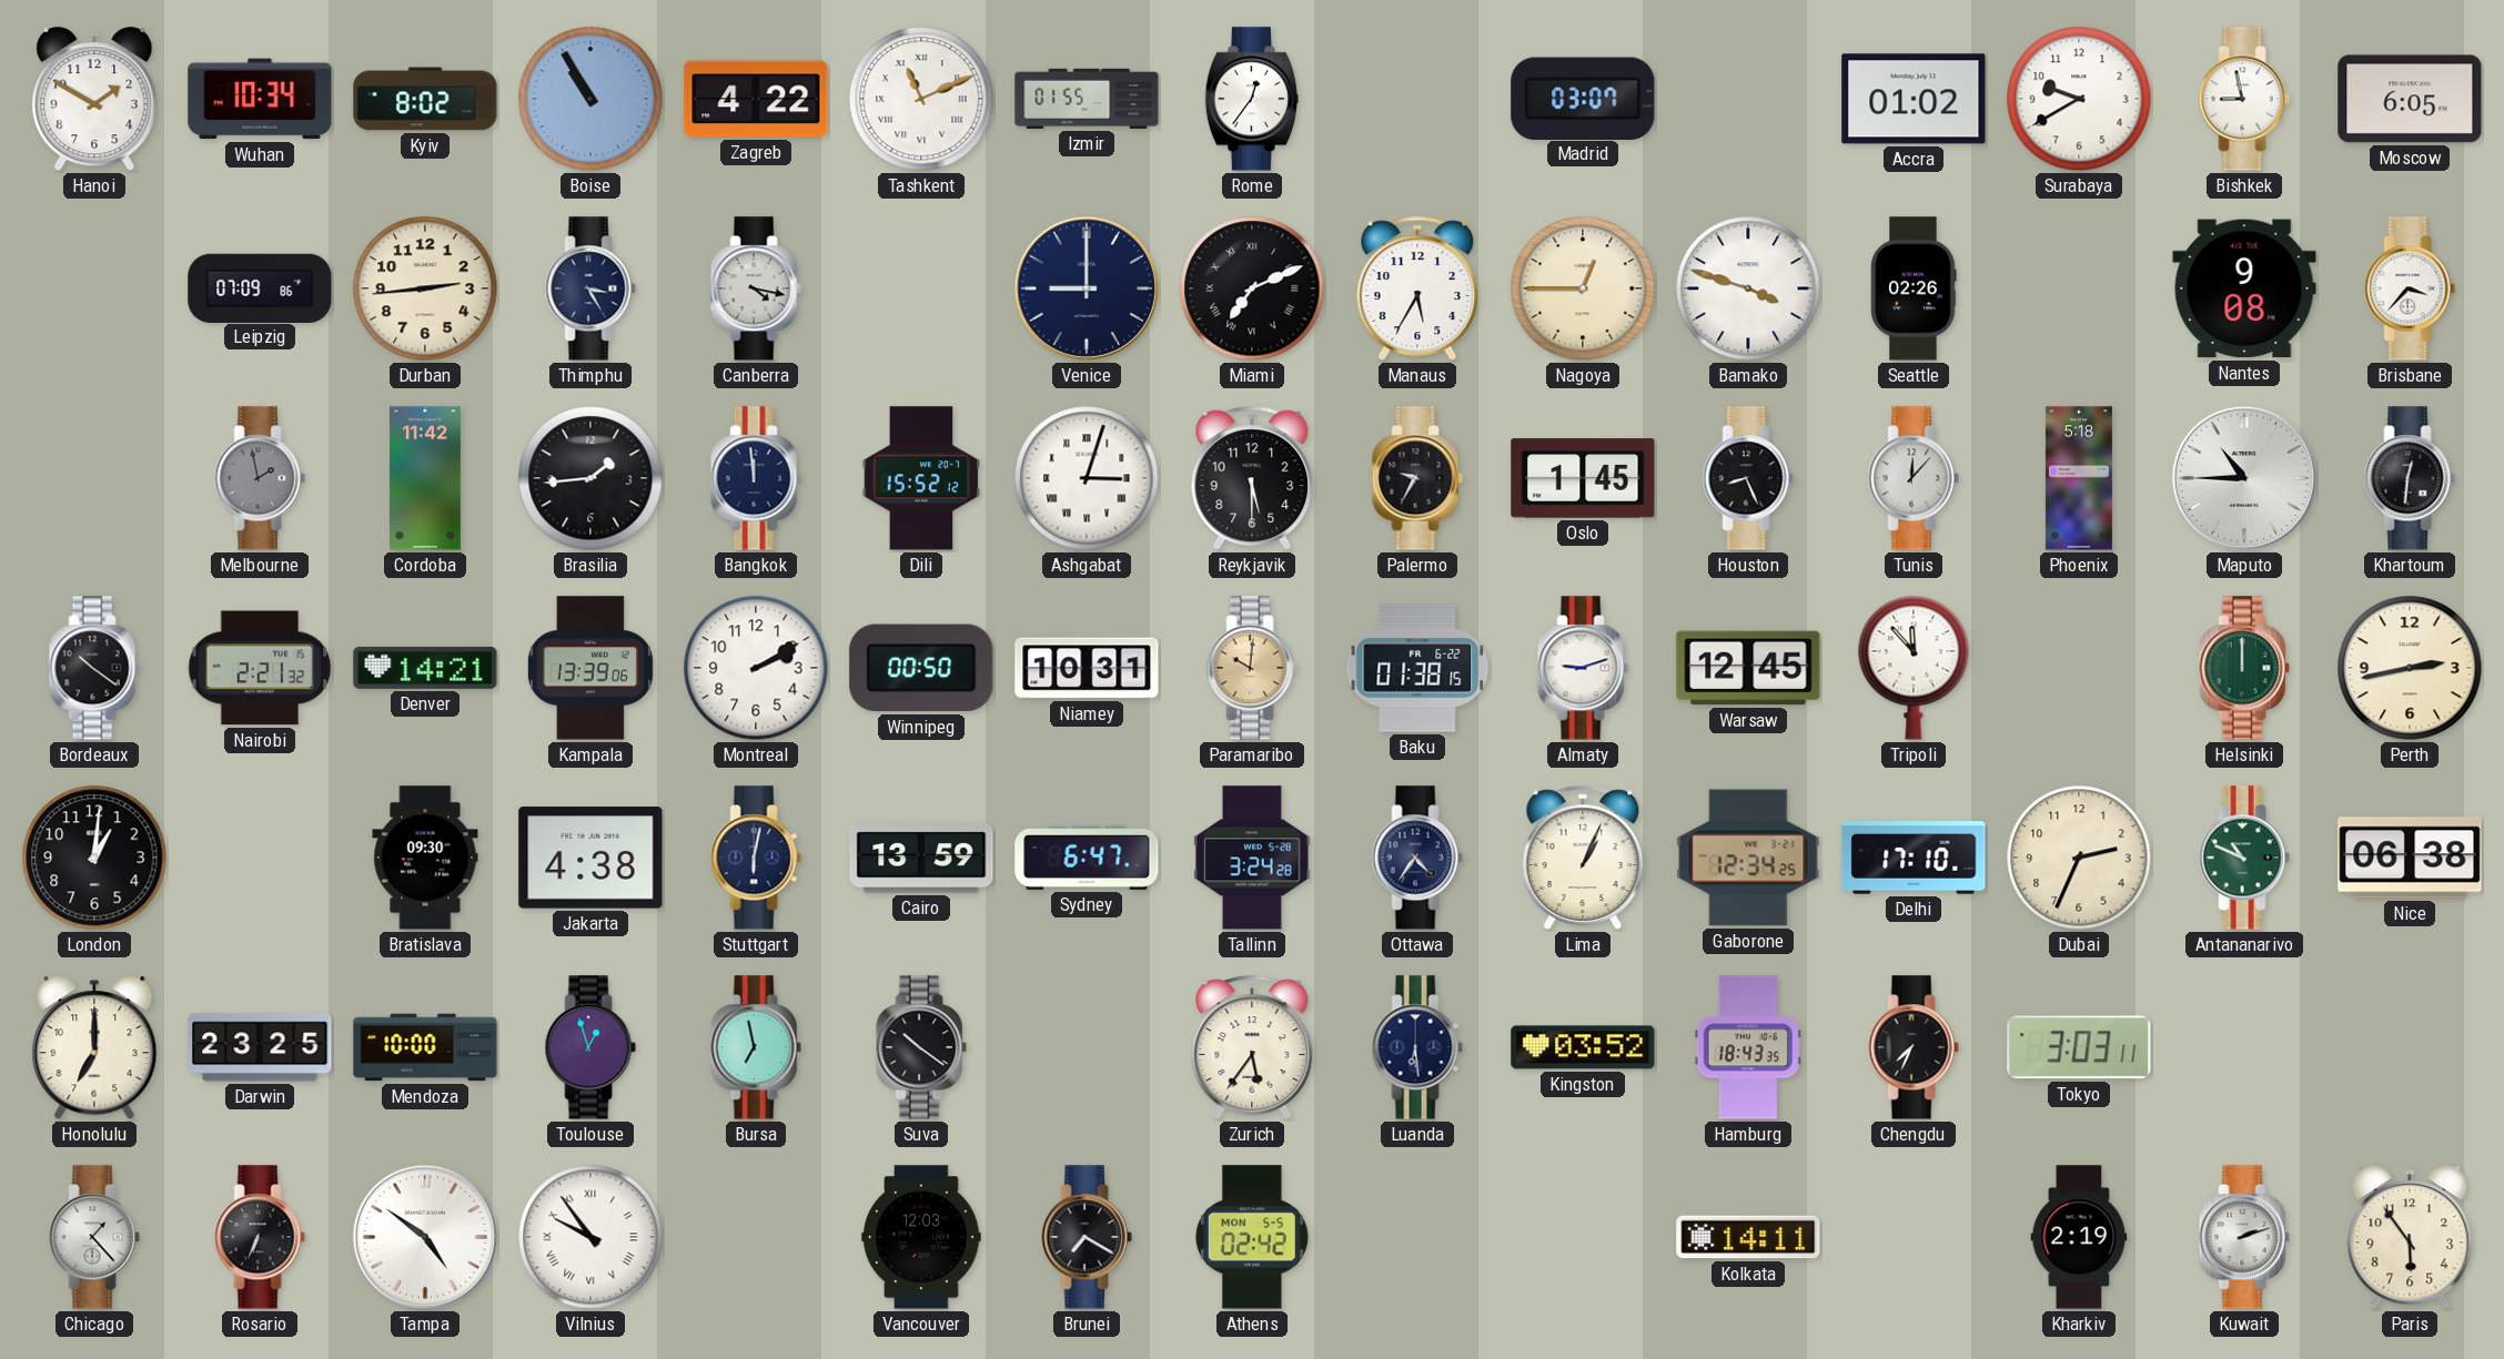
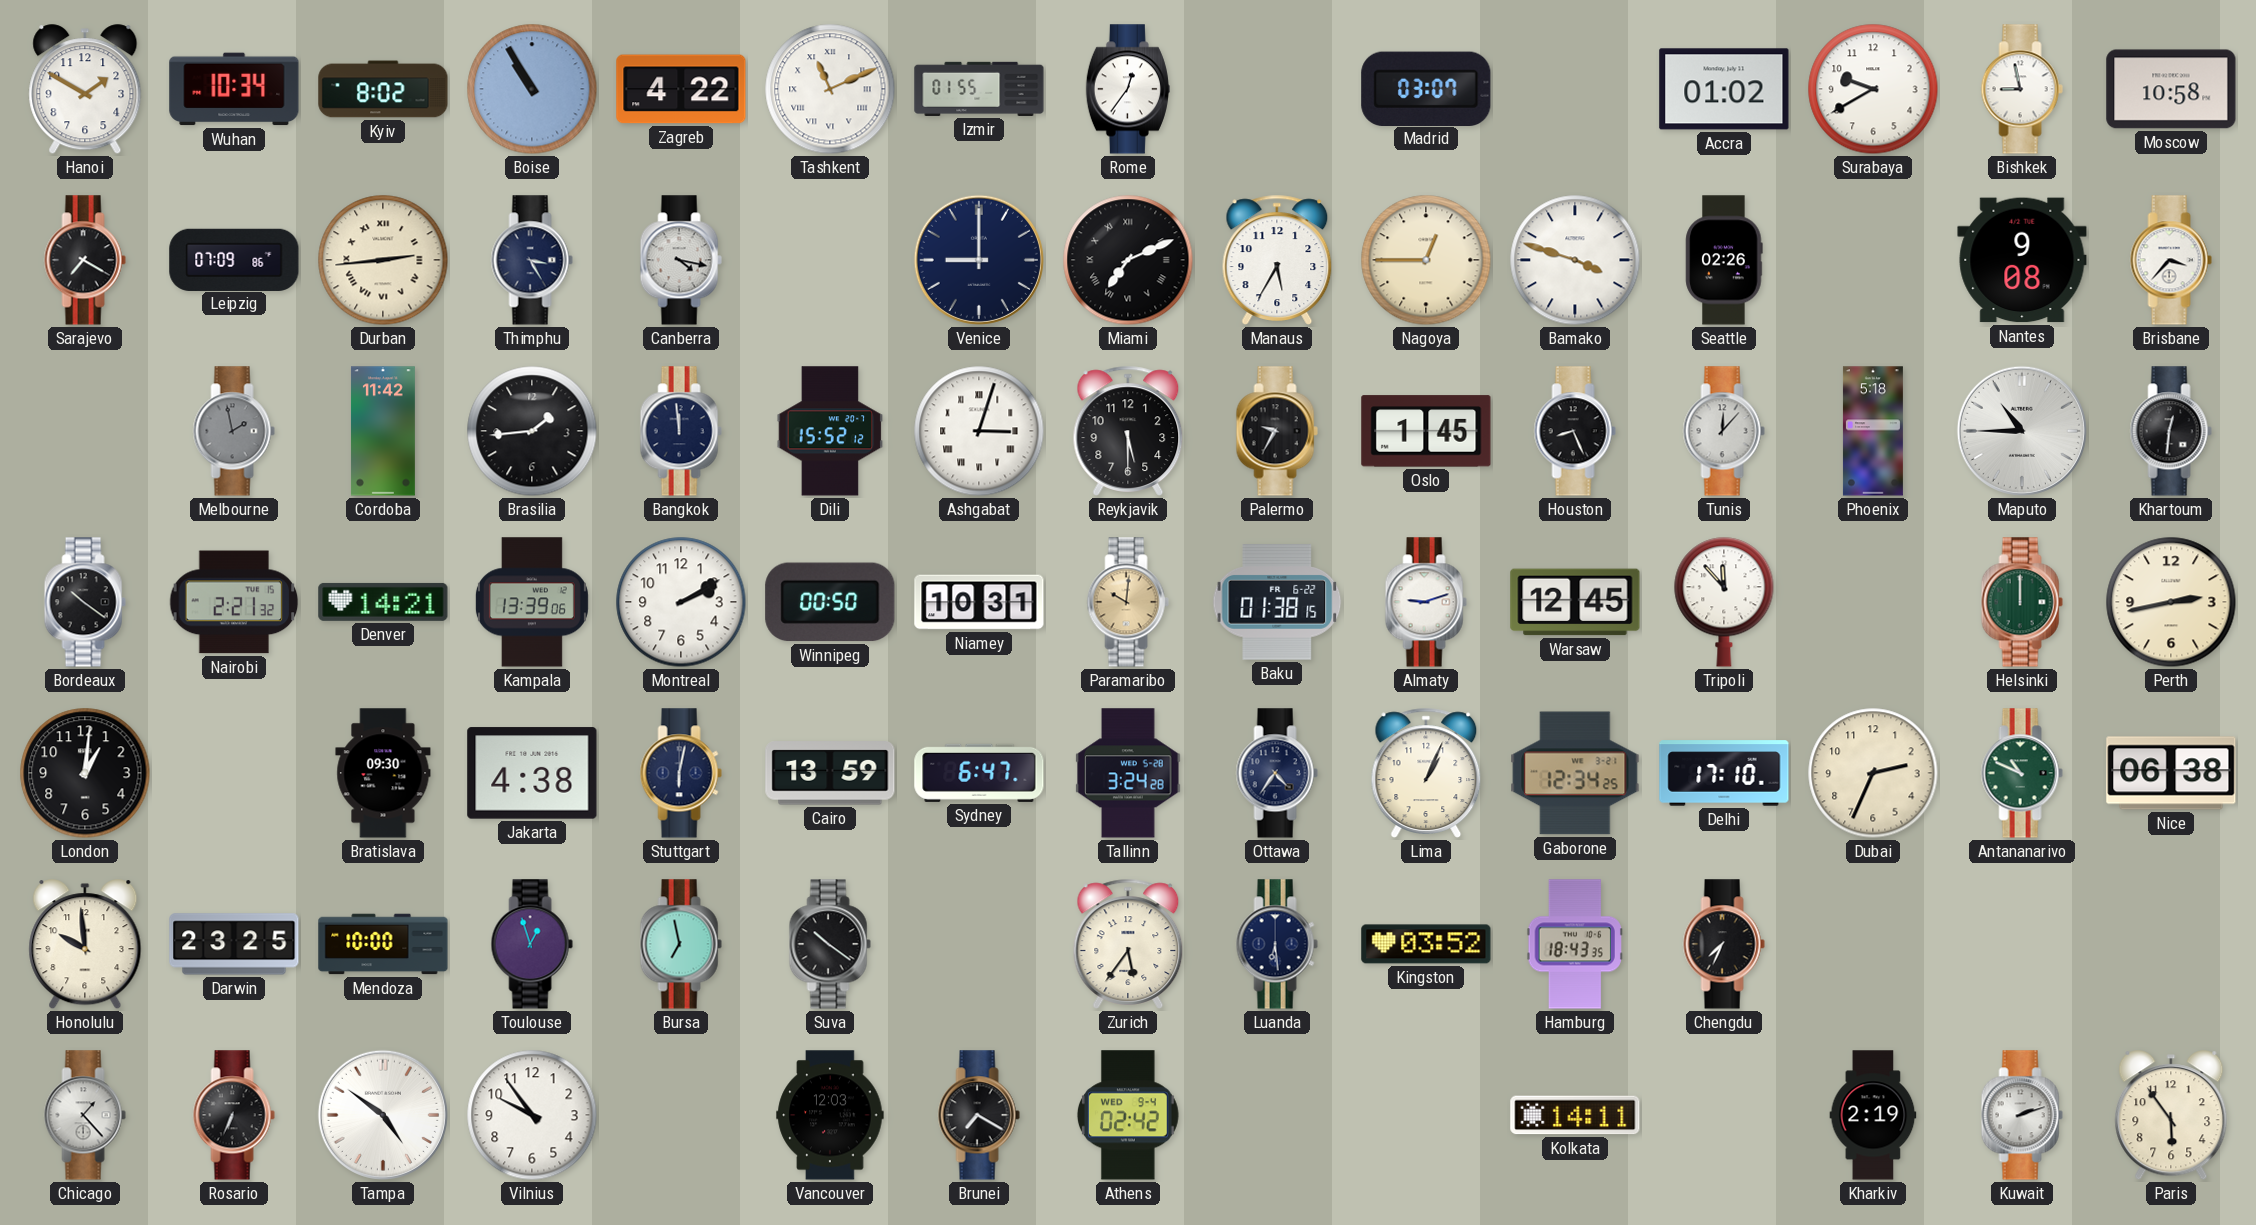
Moscow: 6:05 -> 10:58 (2171, 89)
Sarajevo: none -> 7:20 (85, 260)
Durban numerals: Arabic -> Roman (383, 260)
Honolulu: 7:00 -> 9:59 (85, 945)
Tokyo: 3:03 -> none (2079, 1047)
Vilnius numerals: Roman -> Arabic (532, 1115)
Athens date: MON 5-5 -> WED 9-4 (1128, 1115)
